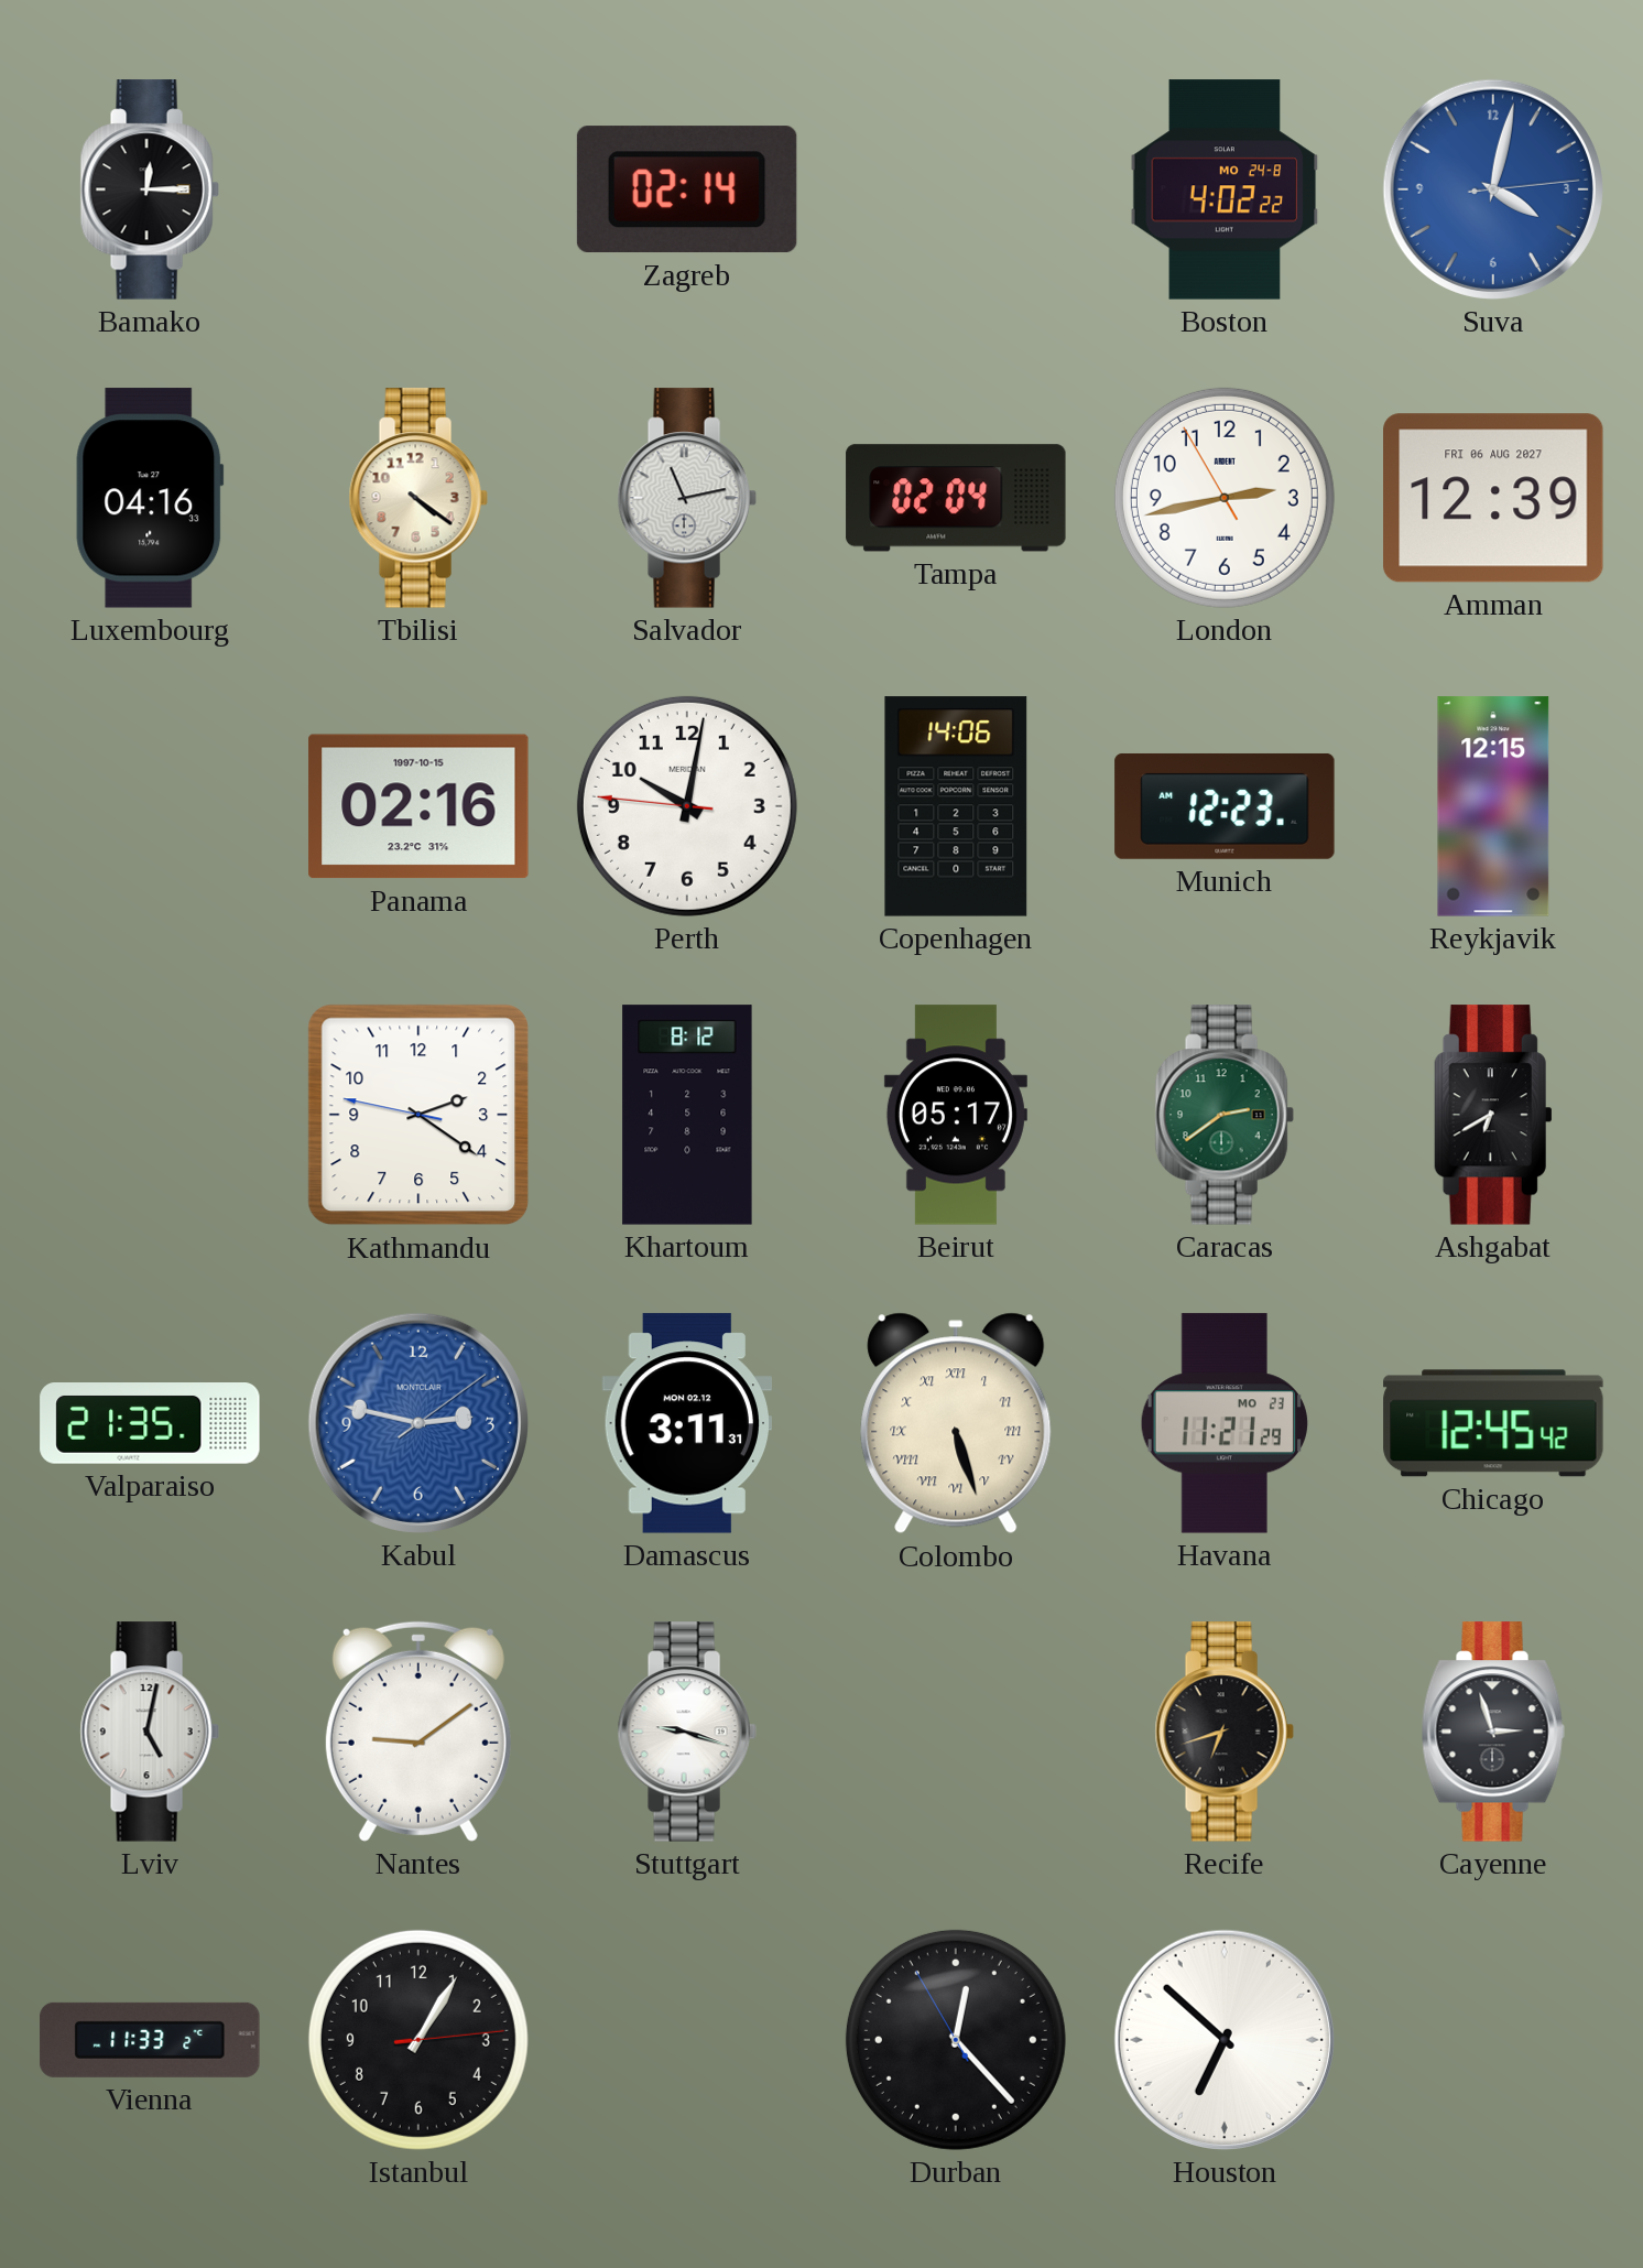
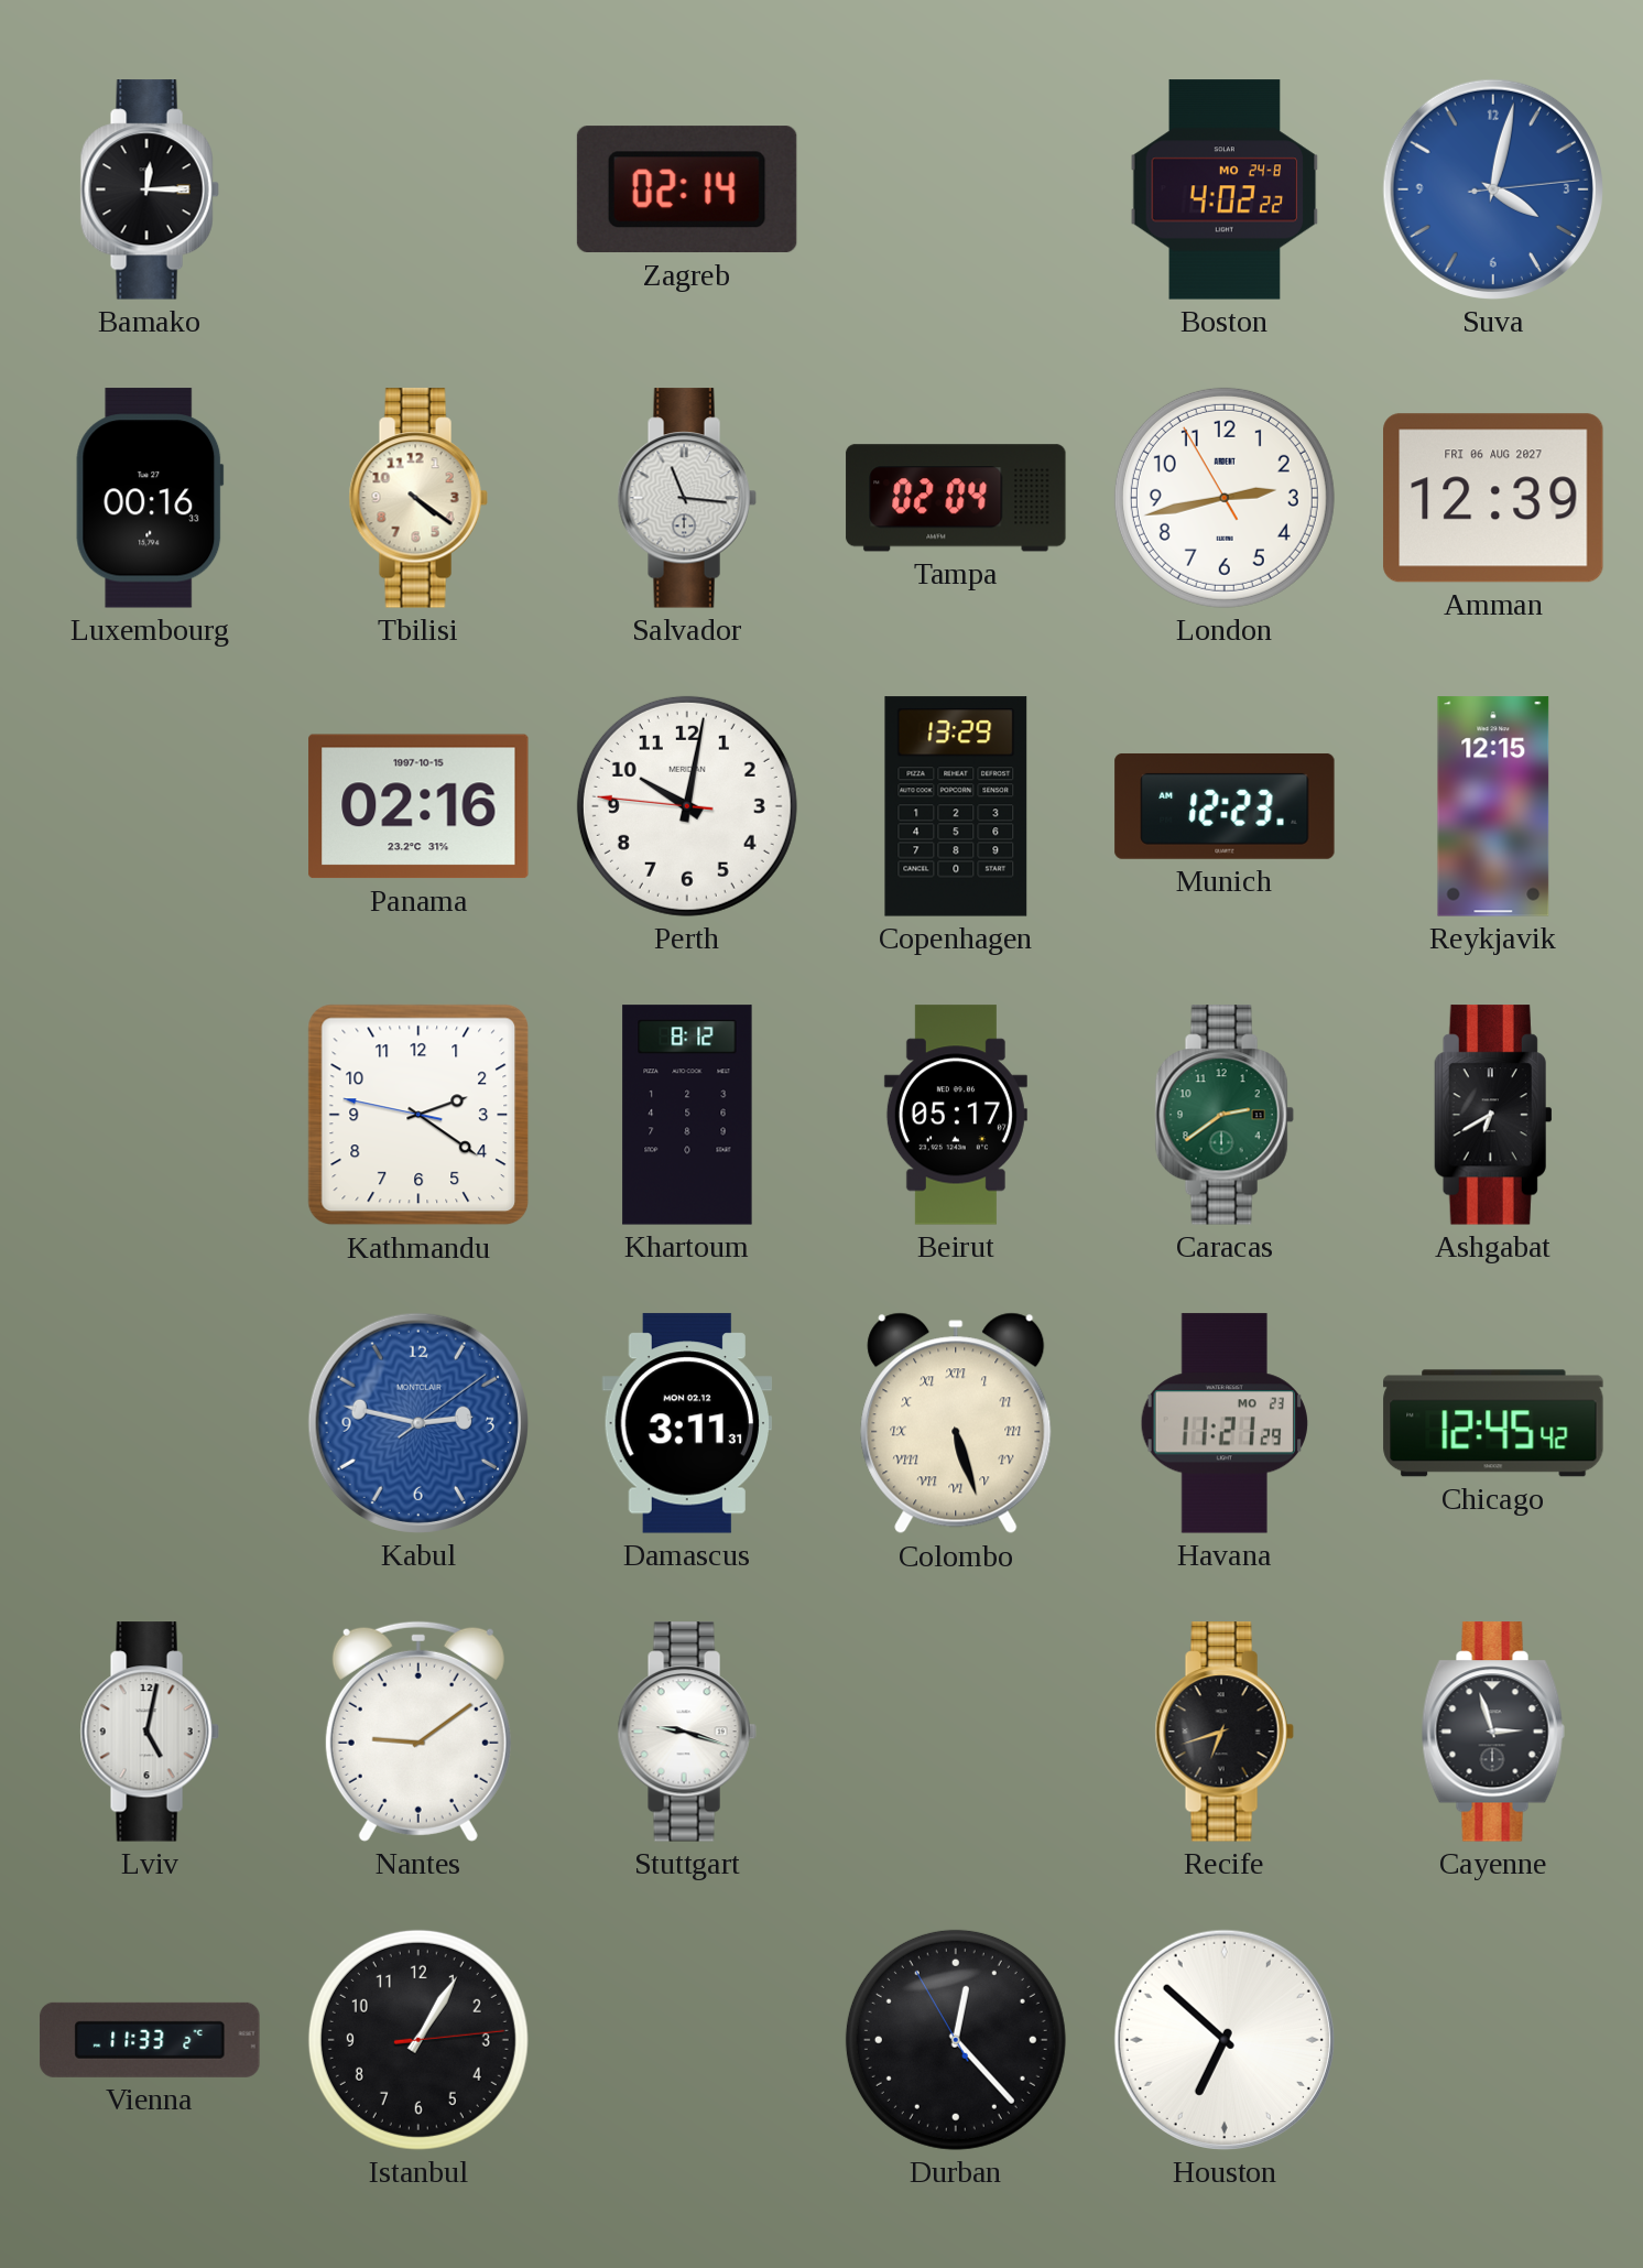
Luxembourg: 04:16 -> 00:16 (150, 498)
Salvador: 11:13 -> 11:16 (687, 498)
Copenhagen: 14:06 -> 13:29 (956, 806)
Valparaiso: 21:35 -> none (150, 1423)
